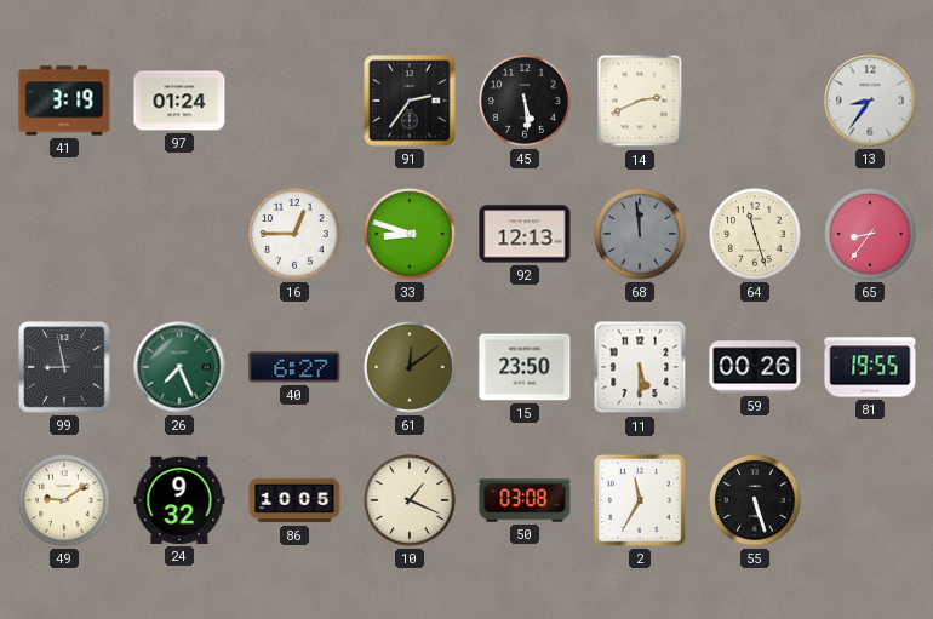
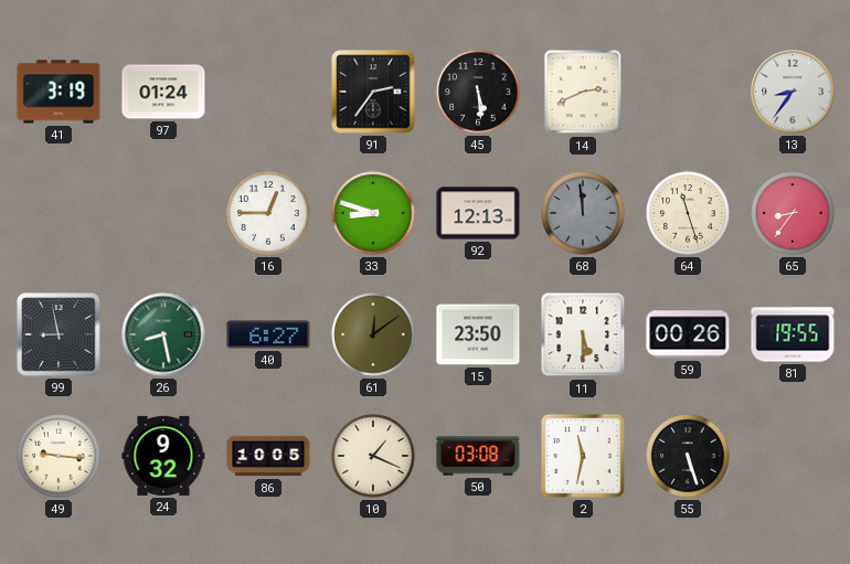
26: 7:26 -> 8:28 (163, 334)
49: 9:09 -> 9:16 (59, 456)
2: 11:35 -> 11:32 (583, 456)
